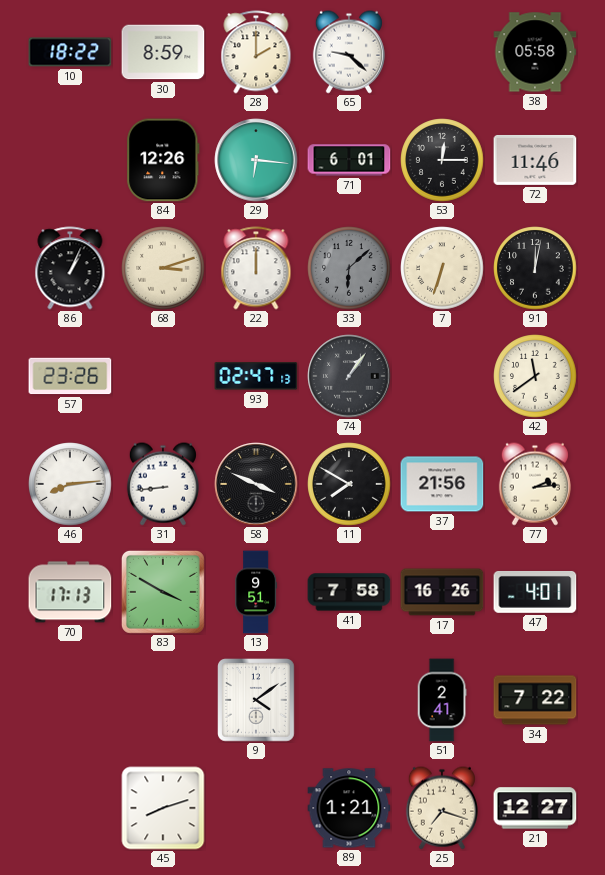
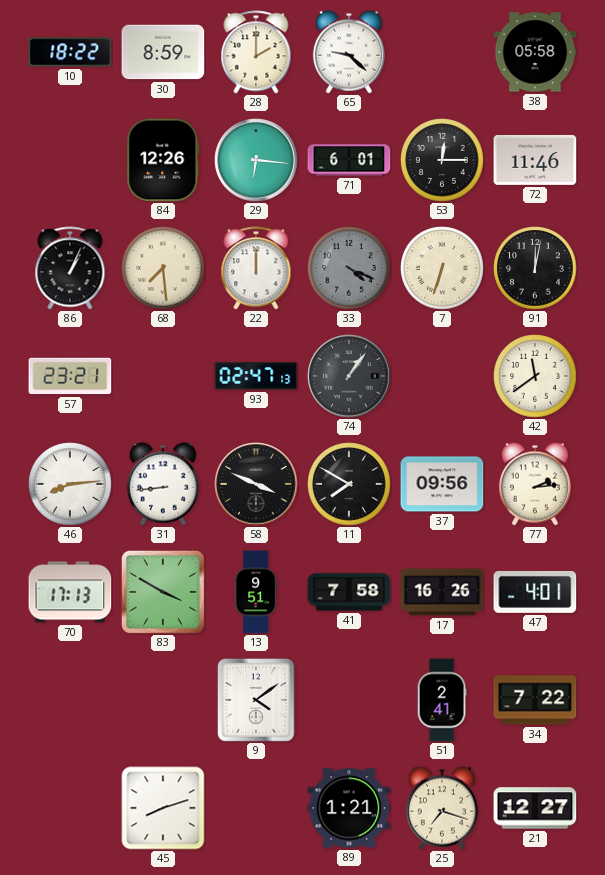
68: 3:12 -> 7:29 (163, 268)
33: 6:08 -> 4:19 (349, 268)
57: 23:26 -> 23:21 (70, 376)
37: 21:56 -> 09:56 (442, 484)
